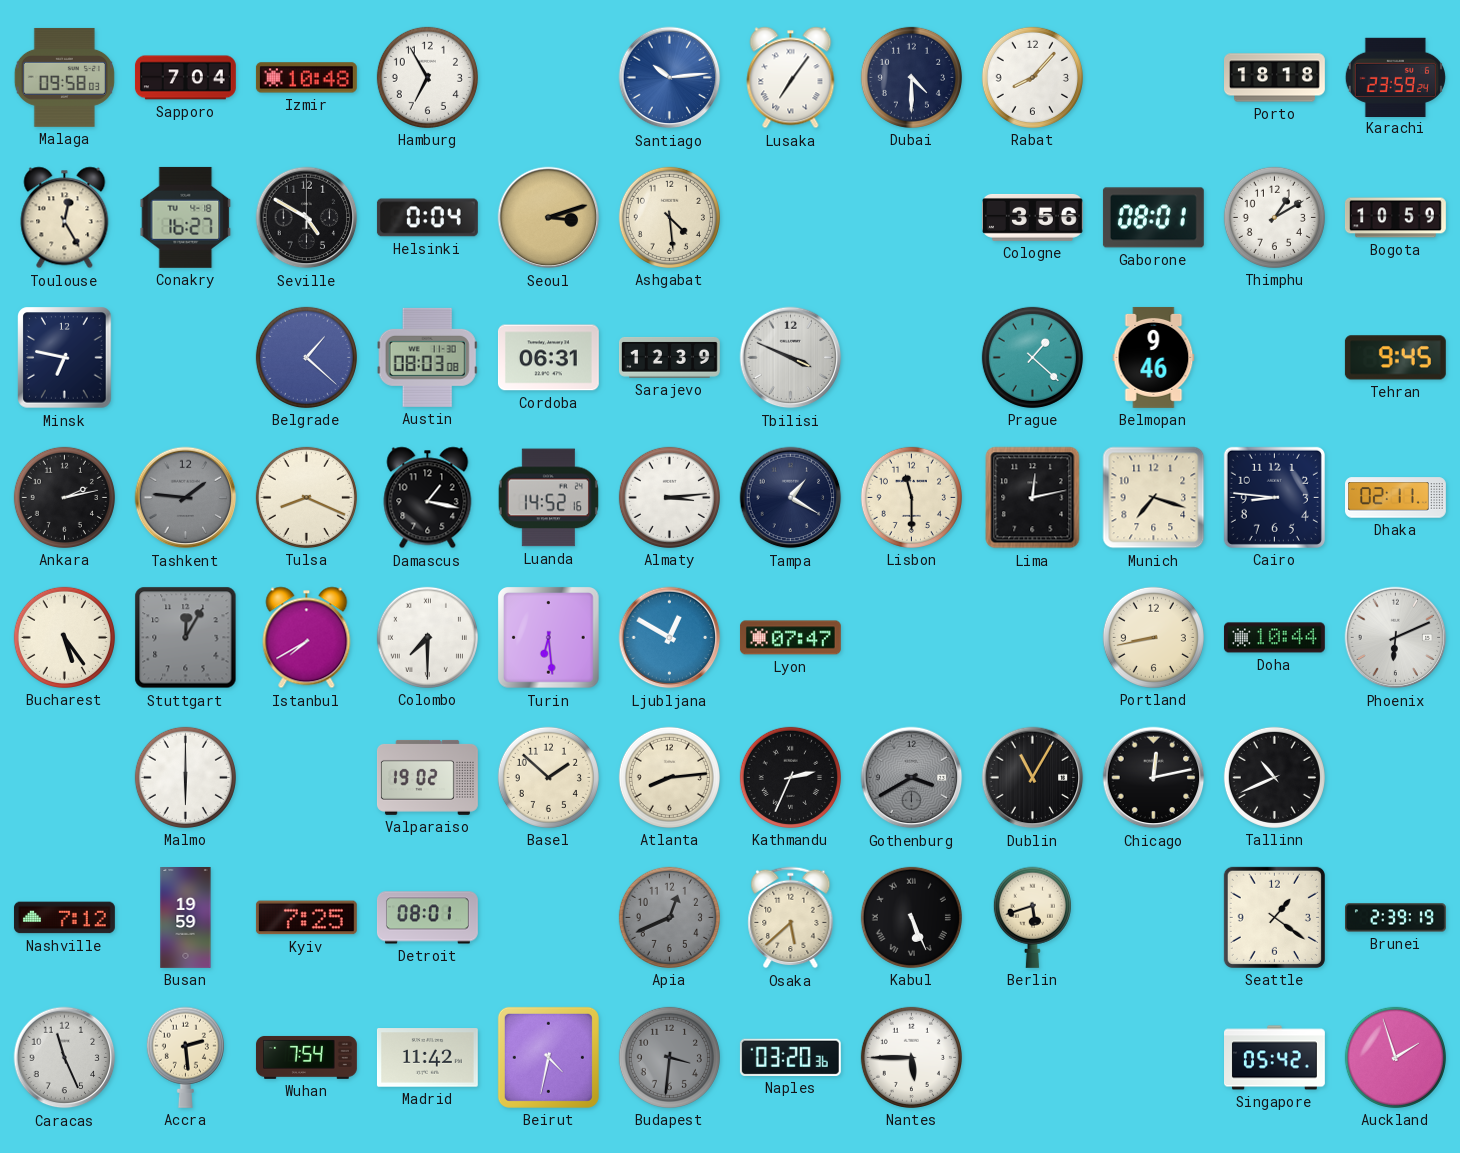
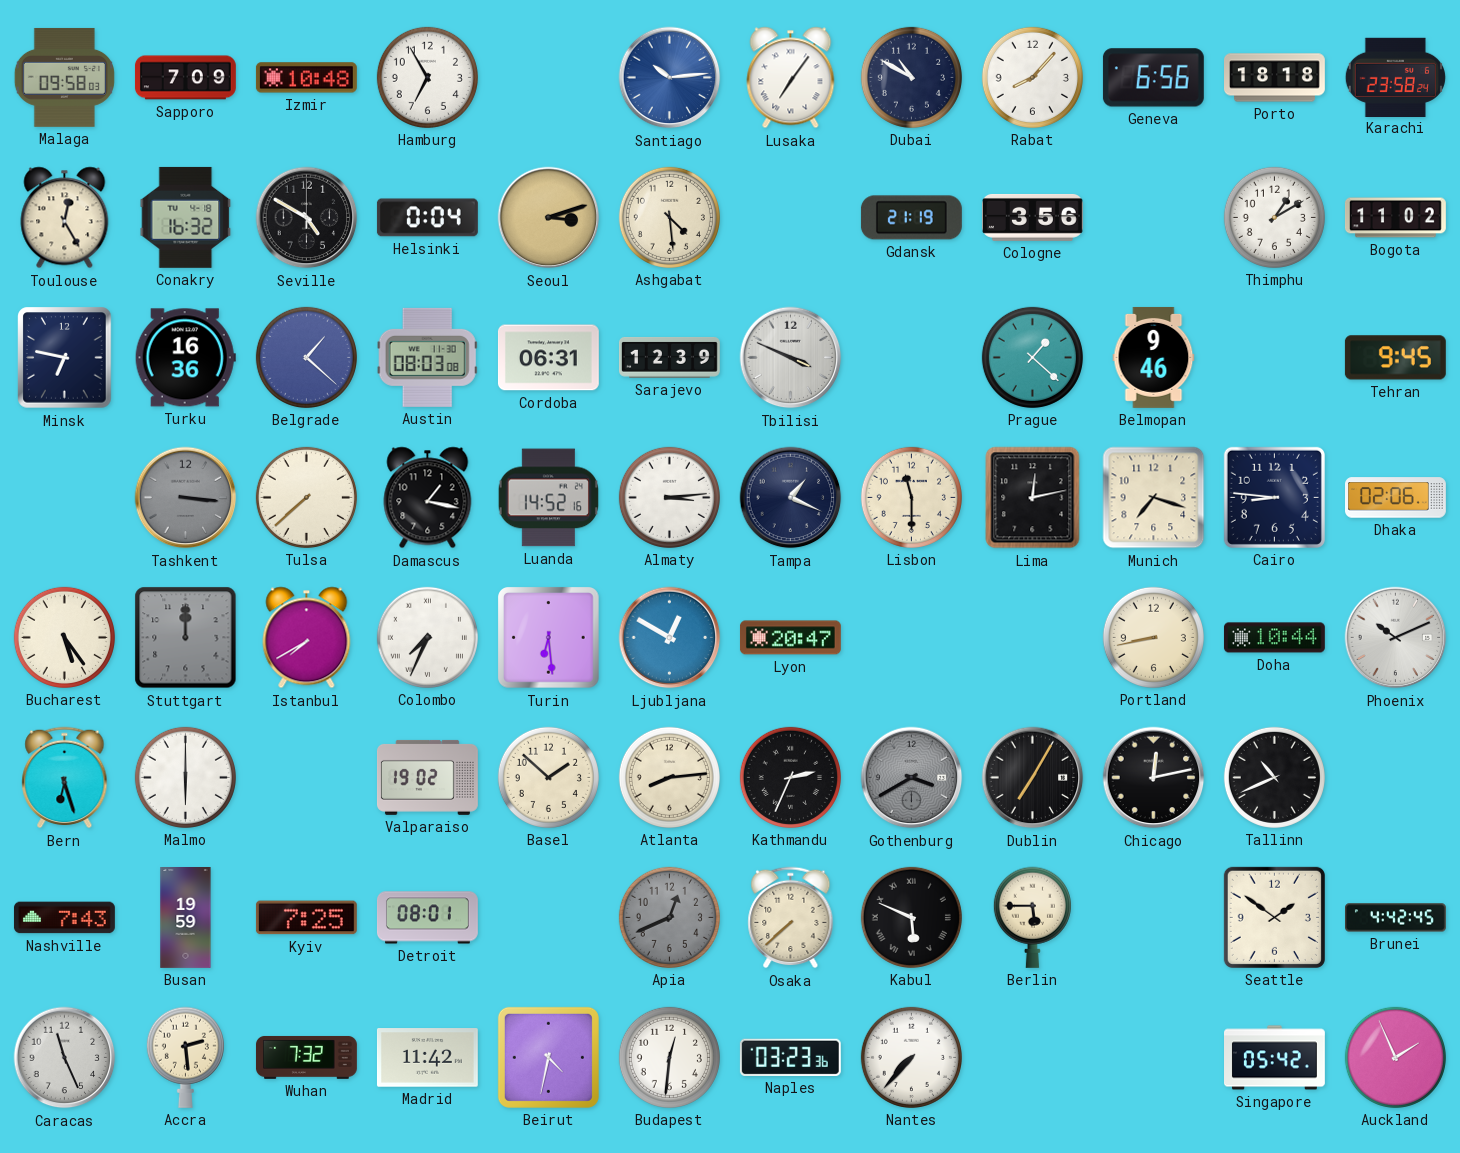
Sapporo: 7:04 -> 7:09 (185, 78)
Dubai: 4:30 -> 10:50 (911, 77)
Geneva: none -> 6:56 (1153, 78)
Karachi: 23:59 -> 23:58 (1395, 77)
Conakry: 16:27 -> 16:32 (186, 217)
Gdansk: none -> 21:19 (911, 218)
Gaborone: 08:01 -> none (1153, 218)
Bogota: 10:59 -> 11:02 (1395, 218)
Turku: none -> 16:36 (185, 358)
Ankara: 2:13 -> none (64, 497)
Tashkent: 1:46 -> 3:16 (186, 498)
Tulsa: 8:19 -> 7:38 (306, 497)
Tampa: 1:20 -> 1:19 (791, 498)
Dhaka: 02:11 -> 02:06 (1396, 498)
Stuttgart: 12:05 -> 12:00 (186, 638)
Colombo: 7:30 -> 7:34 (427, 637)
Lyon: 07:47 -> 20:47 (790, 638)
Phoenix: 6:11 -> 10:11 (1396, 638)
Bern: none -> 6:27 (65, 778)
Dublin: 11:05 -> 7:05 (1033, 778)
Nashville: 7:12 -> 7:43 (64, 918)
Osaka: 5:38 -> 7:38 (791, 918)
Kabul: 5:26 -> 5:49 (911, 917)
Berlin: 5:42 -> 5:45 (1032, 917)
Seattle: 1:21 -> 1:51 (1274, 917)
Brunei: 2:39 -> 4:42 (1396, 918)
Wuhan: 7:54 -> 7:32 (306, 1057)
Budapest: 3:31 -> 12:31 (669, 1057)
Budapest dial: grey -> white (669, 1057)
Naples: 03:20 -> 03:23 (790, 1057)
Nantes: 5:45 -> 7:37 (911, 1057)
Auckland: 1:57 -> 1:56 (1395, 1057)
